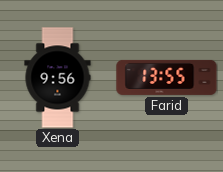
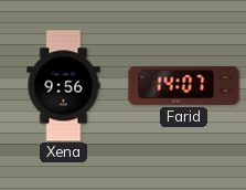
Farid: 13:55 -> 14:07 (184, 85)
